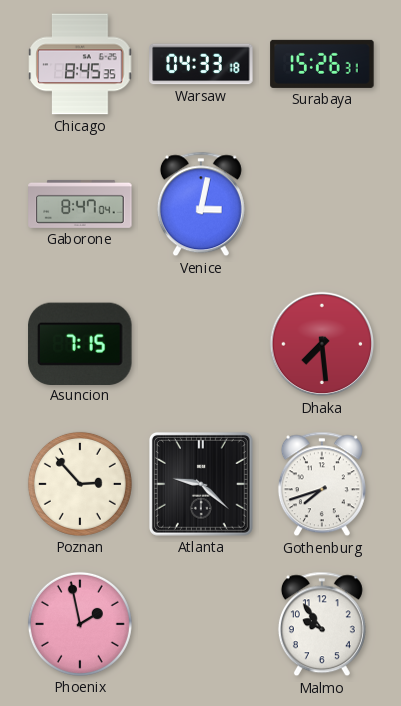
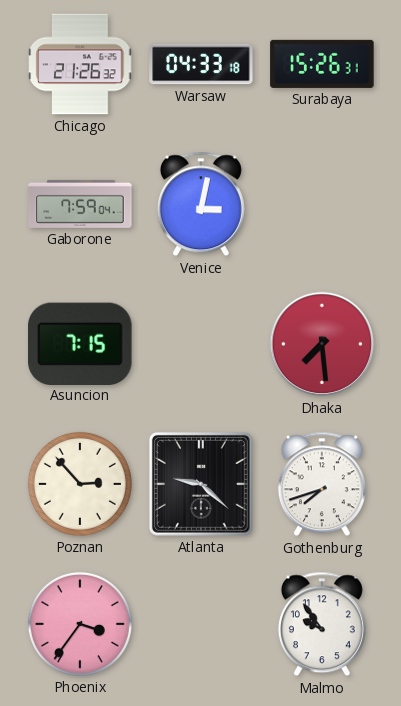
Chicago: 8:45 -> 21:26 (80, 64)
Gaborone: 8:47 -> 7:59 (80, 204)
Phoenix: 1:58 -> 3:36 (80, 624)
